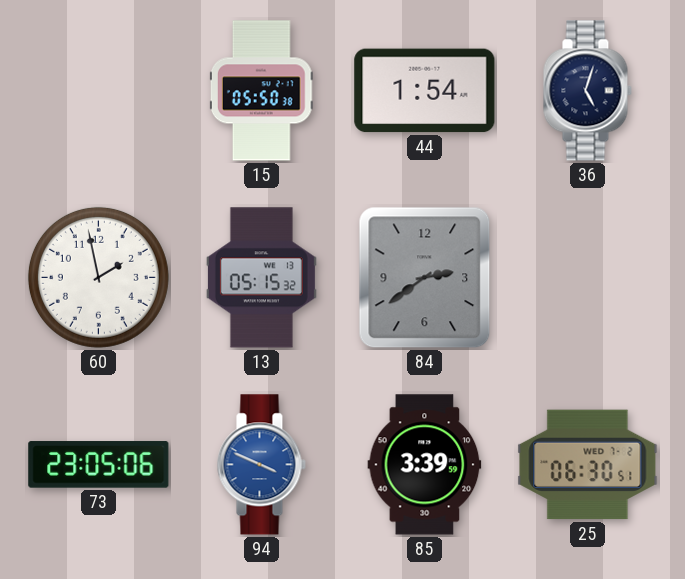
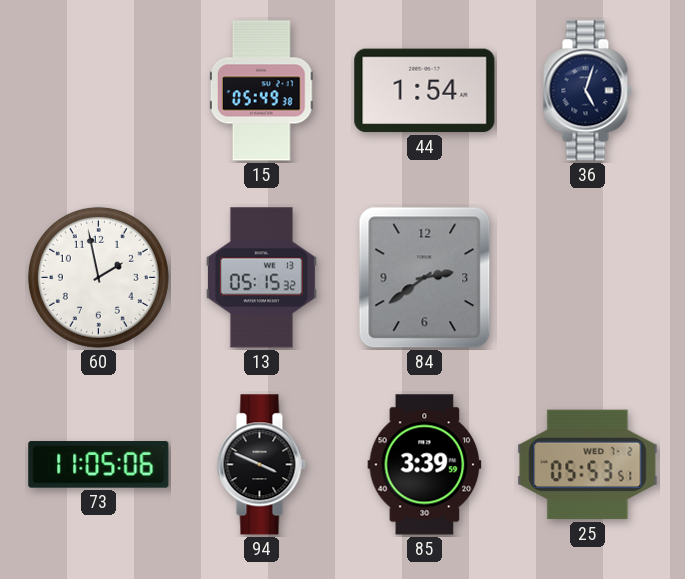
15: 05:50 -> 05:49 (261, 91)
73: 23:05 -> 11:05 (99, 465)
94 dial: blue -> black (261, 465)
25: 06:30 -> 05:53 (588, 465)
